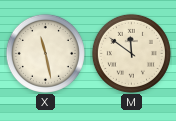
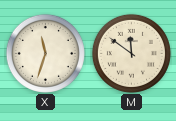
X: 11:28 -> 11:33 (45, 53)
